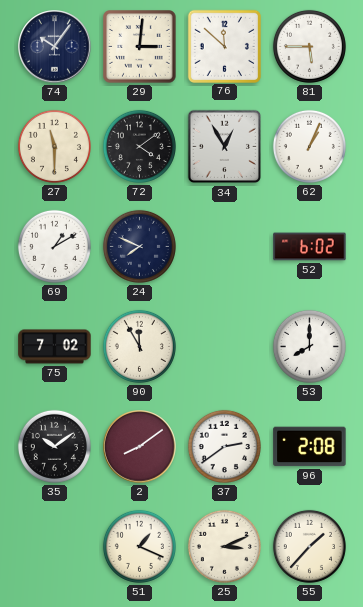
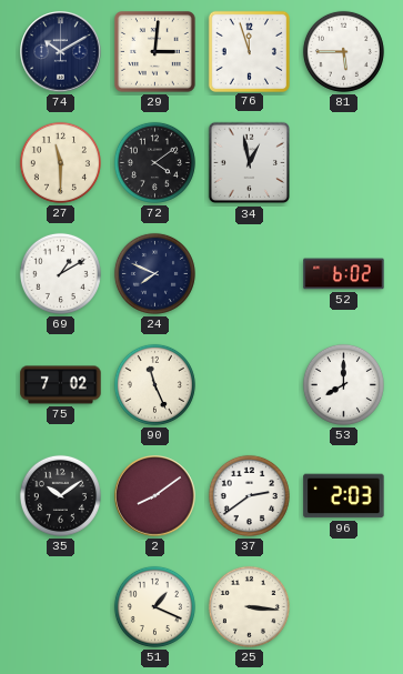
74: 10:06 -> 10:10 (61, 52)
76: 11:52 -> 11:57 (249, 51)
34: 12:55 -> 12:58 (250, 163)
62: 1:04 -> none (309, 146)
90: 11:55 -> 11:26 (154, 384)
96: 2:08 -> 2:03 (344, 496)
25: 3:11 -> 3:16 (249, 606)
55: 1:37 -> none (309, 546)
